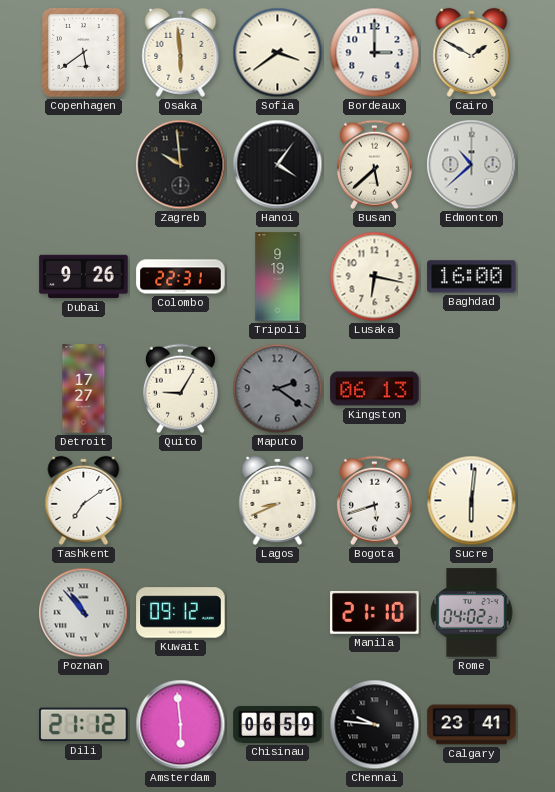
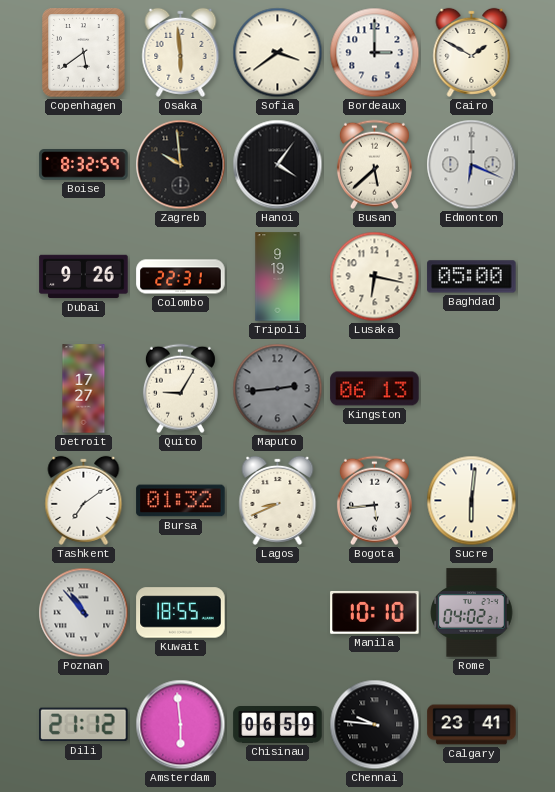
Boise: none -> 8:32 (84, 165)
Edmonton: 10:38 -> 6:19 (472, 165)
Baghdad: 16:00 -> 05:00 (472, 277)
Maputo: 2:21 -> 2:44 (278, 389)
Bursa: none -> 01:32 (181, 501)
Bogota: 5:42 -> 5:44 (374, 501)
Kuwait: 09:12 -> 18:55 (181, 613)
Manila: 21:10 -> 10:10 (375, 612)
